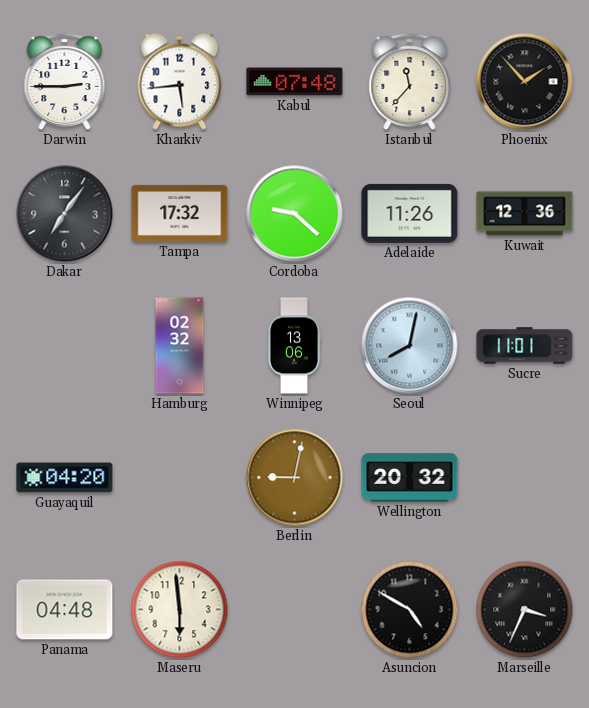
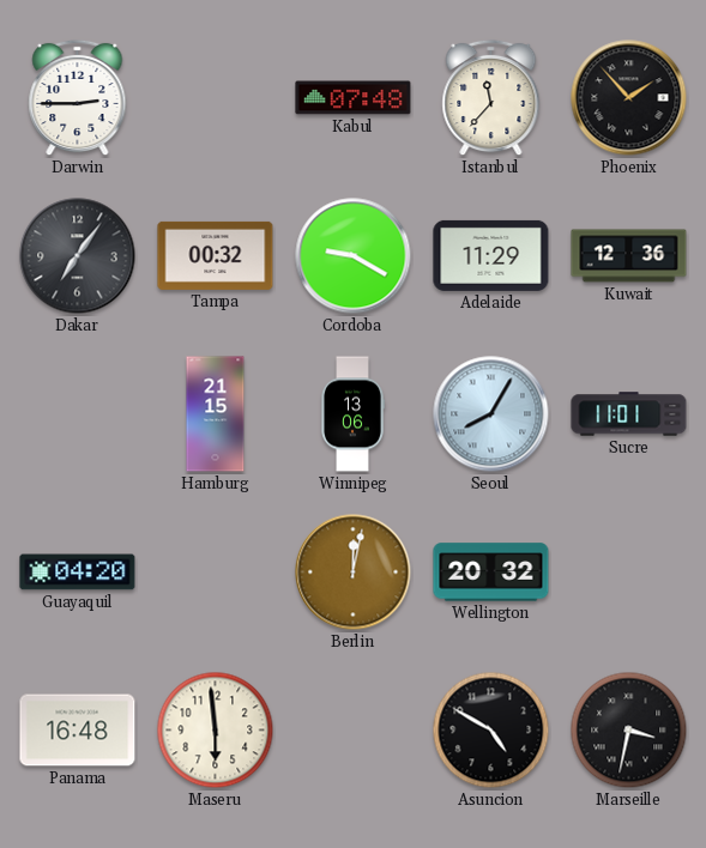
Kharkiv: 5:44 -> none (180, 81)
Tampa: 17:32 -> 00:32 (216, 255)
Cordoba: 9:22 -> 9:20 (354, 256)
Adelaide: 11:26 -> 11:29 (491, 255)
Hamburg: 02:32 -> 21:15 (216, 414)
Seoul: 8:02 -> 8:05 (491, 414)
Berlin: 9:02 -> 12:02 (354, 573)
Panama: 04:48 -> 16:48 (78, 731)
Marseille: 3:34 -> 3:32 (629, 731)
